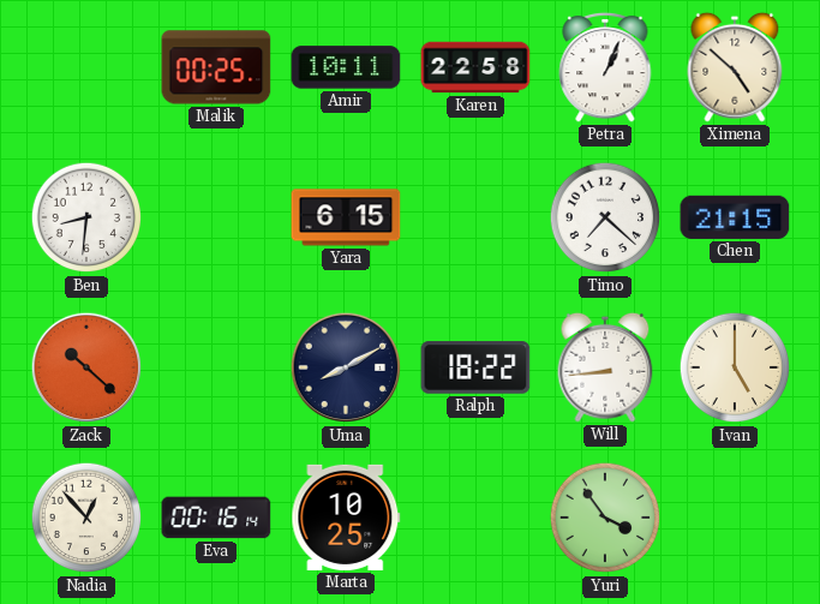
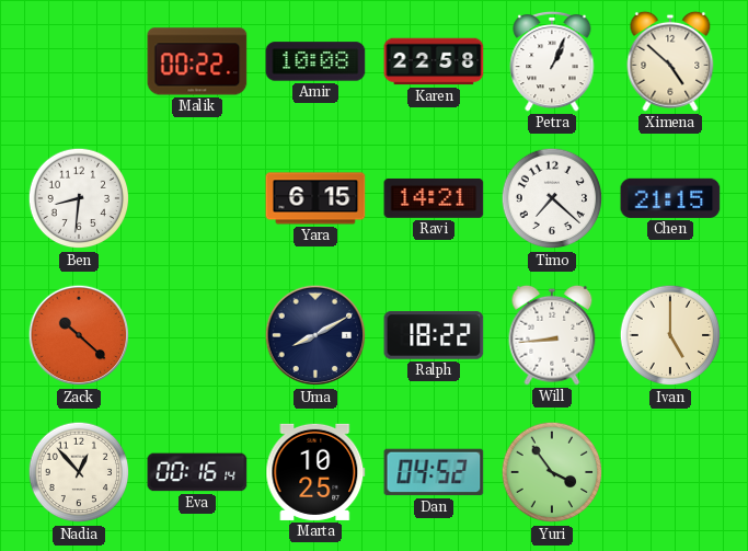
Malik: 00:25 -> 00:22 (197, 61)
Amir: 10:11 -> 10:08 (315, 61)
Ravi: none -> 14:21 (434, 198)
Dan: none -> 04:52 (434, 472)
